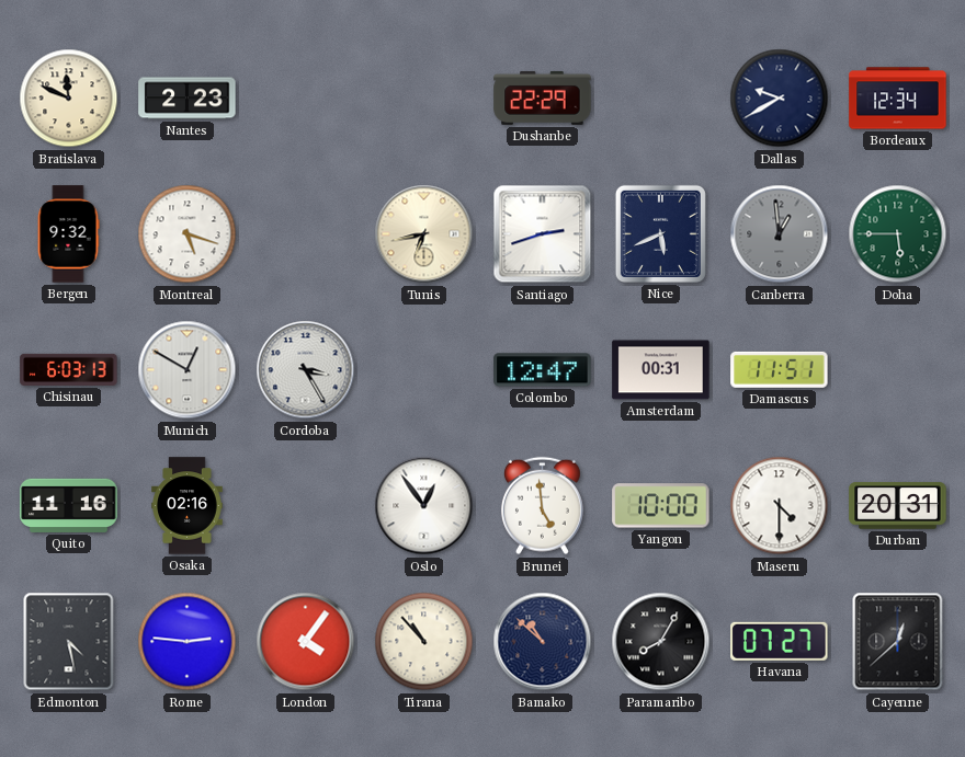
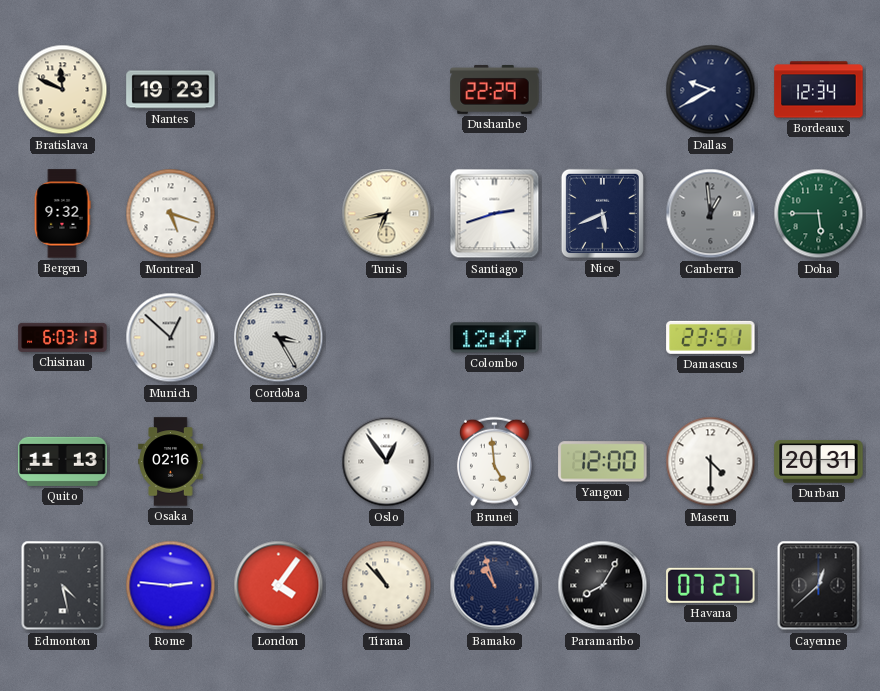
Nantes: 2:23 -> 19:23 (171, 90)
Munich: 12:50 -> 12:52 (171, 338)
Amsterdam: 00:31 -> none (661, 370)
Damascus: 11:51 -> 23:51 (711, 337)
Quito: 11:16 -> 11:13 (63, 461)
Yangon: 10:00 -> 12:00 (603, 462)
Bamako: 10:52 -> 10:57 (495, 586)
